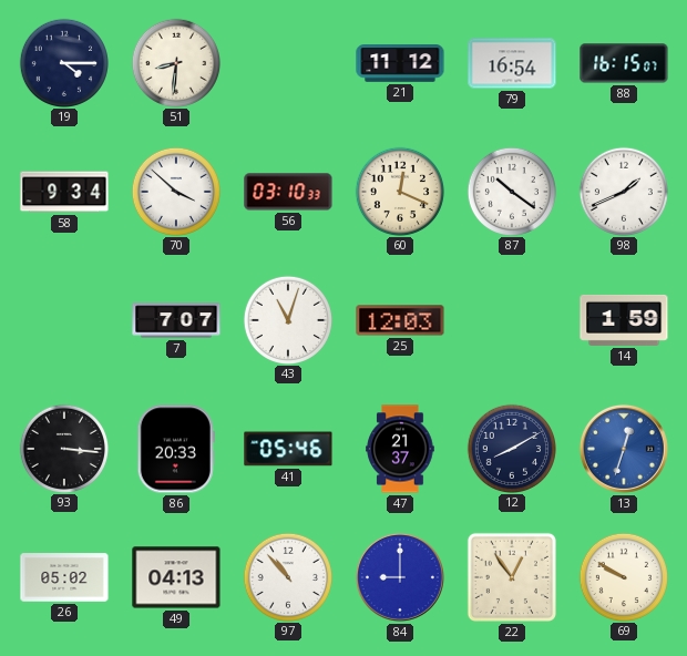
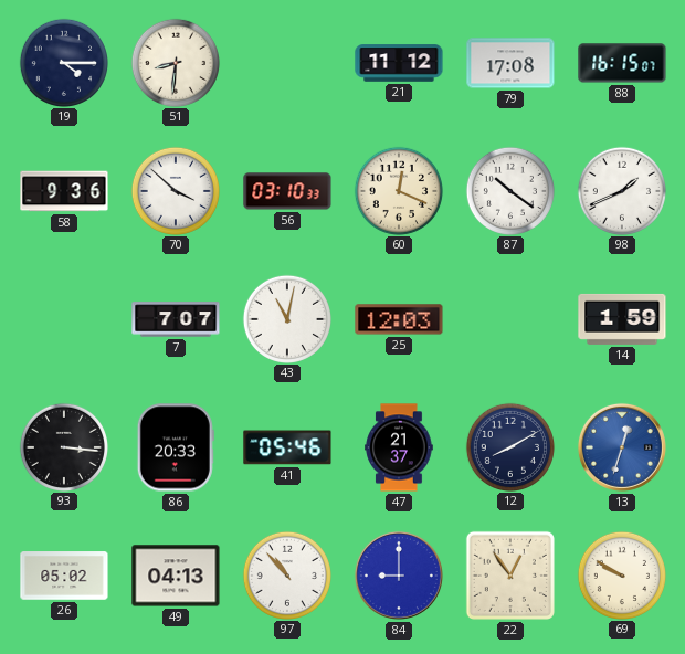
79: 16:54 -> 17:08 (510, 63)
58: 9:34 -> 9:36 (64, 191)
43: 11:03 -> 11:02 (286, 318)
